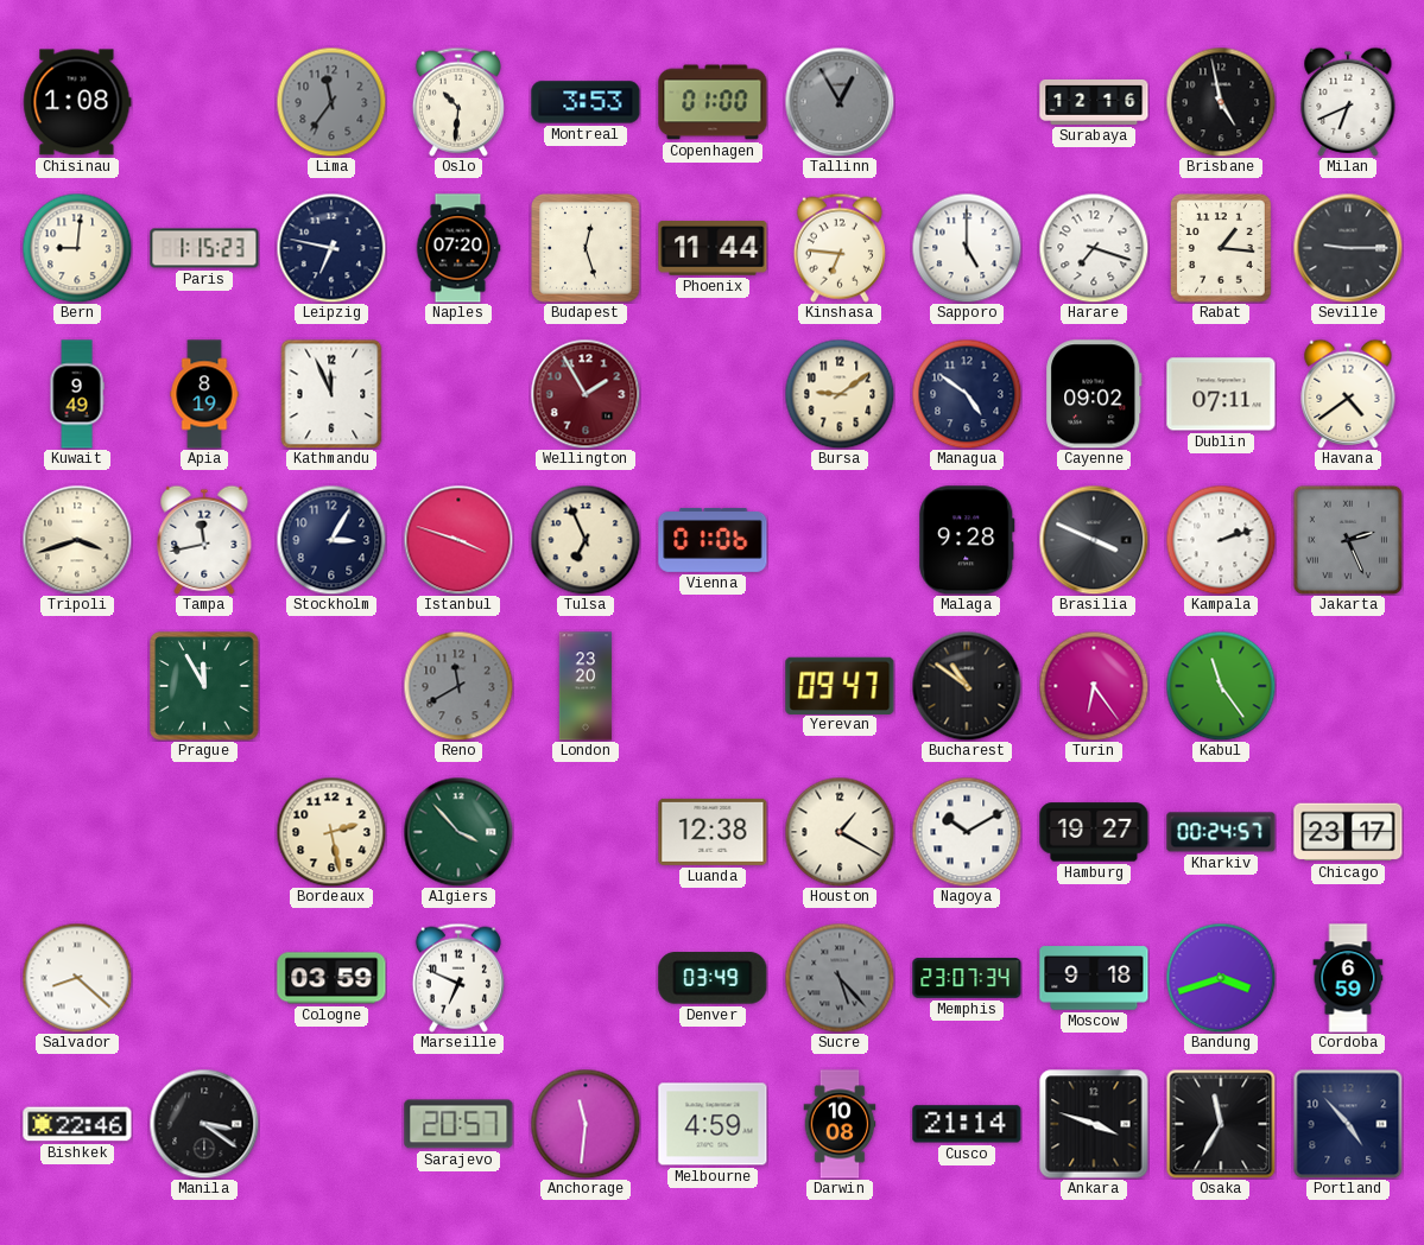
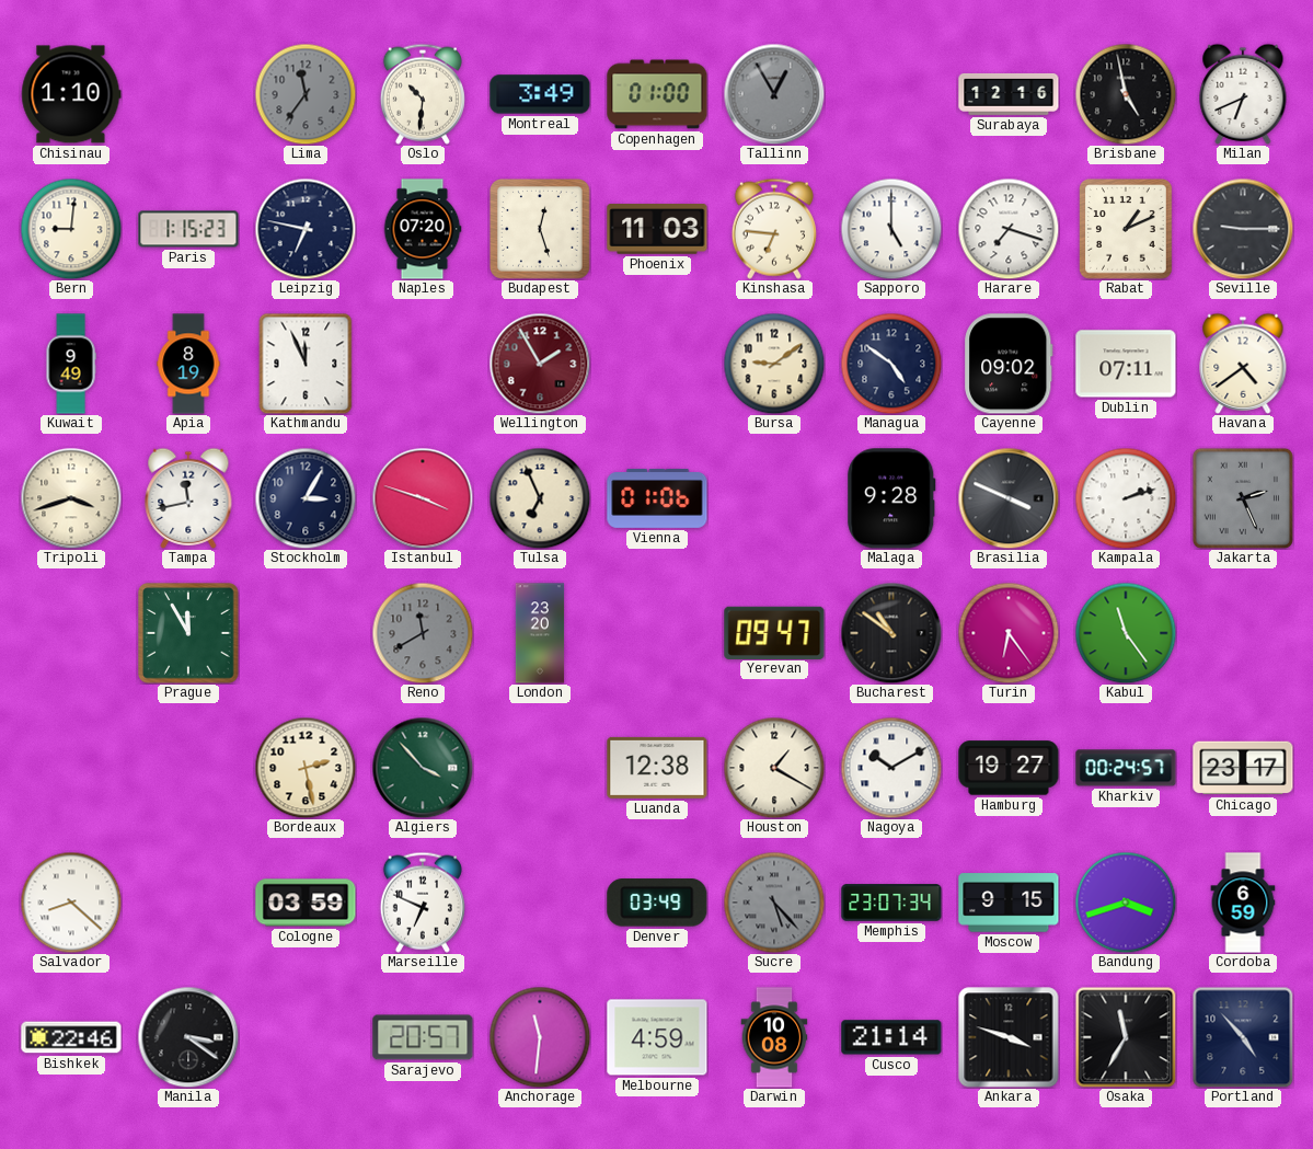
Chisinau: 1:08 -> 1:10 (71, 94)
Montreal: 3:53 -> 3:49 (540, 94)
Phoenix: 11:44 -> 11:03 (657, 229)
Rabat: 1:16 -> 1:11 (1126, 229)
Moscow: 9:18 -> 9:15 (1009, 903)
